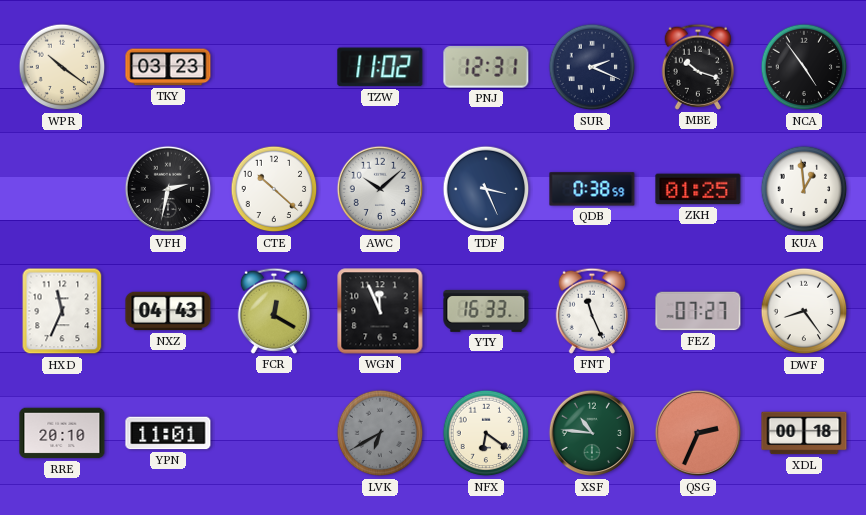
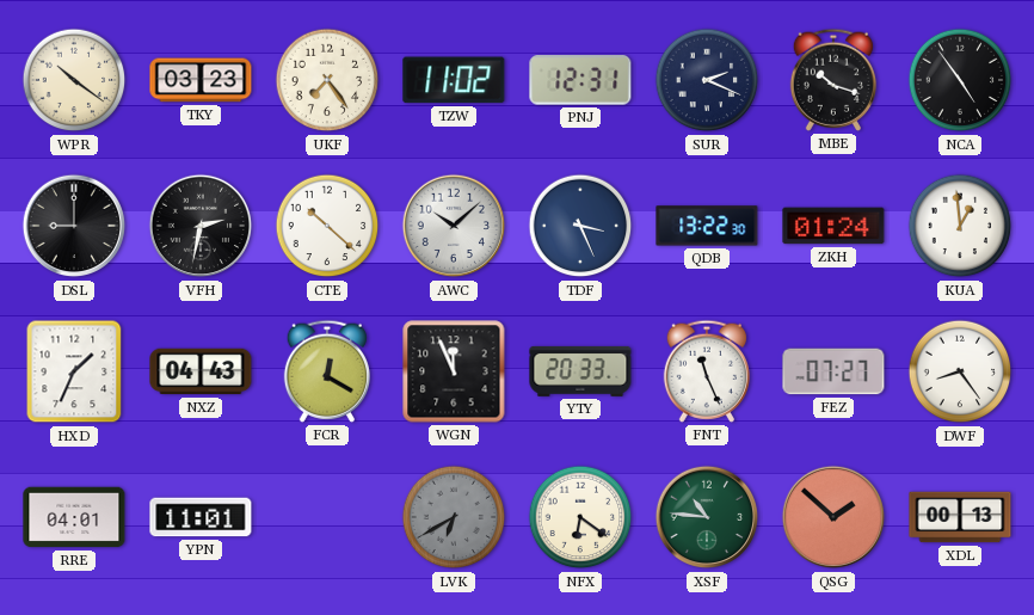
UKF: none -> 7:24 (327, 80)
DSL: none -> 9:00 (74, 226)
QDB: 0:38 -> 13:22 (707, 226)
ZKH: 01:25 -> 01:24 (833, 226)
HXD: 11:34 -> 1:34 (74, 371)
YTY: 16:33 -> 20:33 (580, 371)
RRE: 20:10 -> 04:01 (74, 517)
QSG: 2:34 -> 1:52 (833, 517)
XDL: 00:18 -> 00:13 (960, 517)
